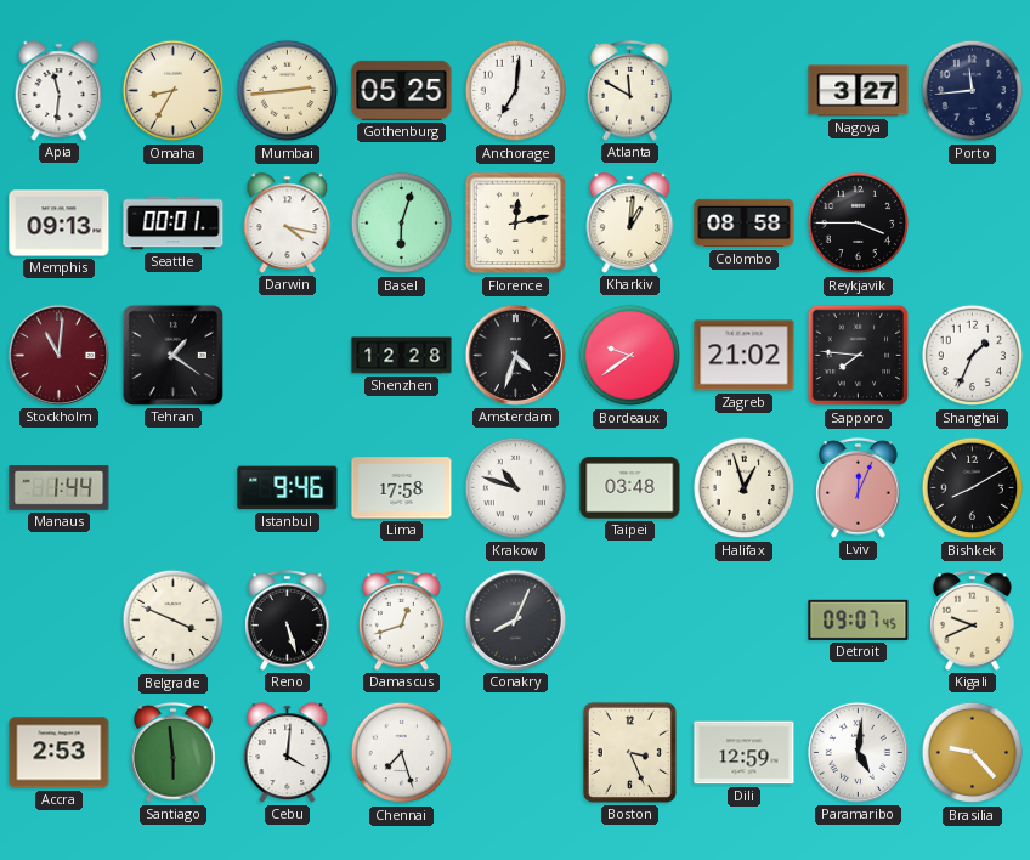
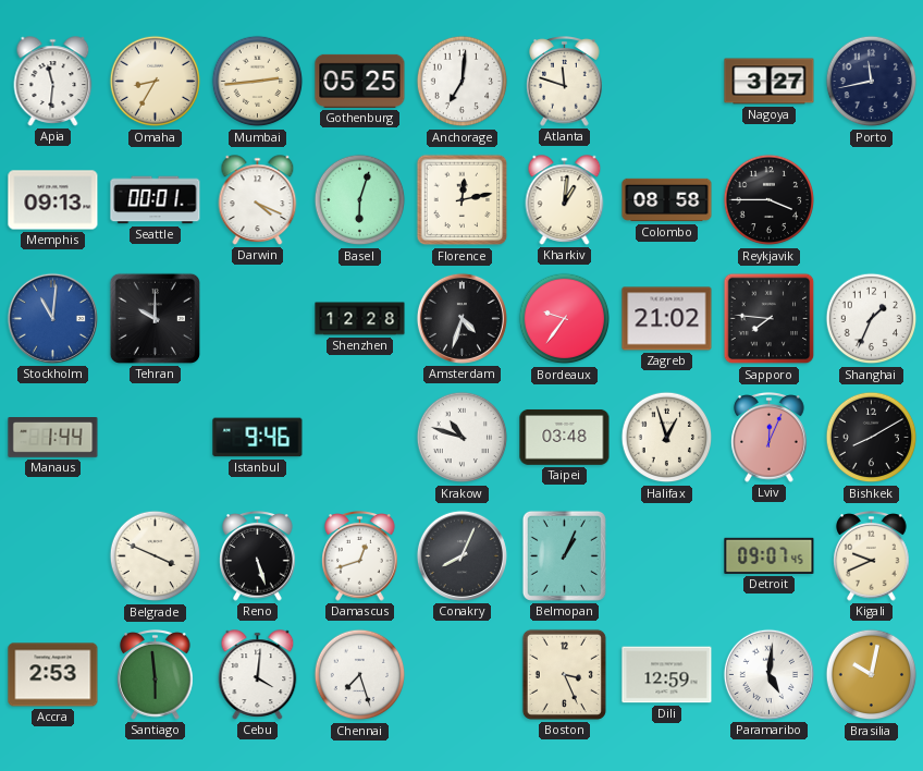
Atlanta: 11:50 -> 11:48 (565, 82)
Porto: 11:44 -> 11:43 (872, 82)
Darwin: 4:17 -> 4:19 (258, 200)
Stockholm dial: burgundy -> blue (52, 318)
Tehran: 1:21 -> 10:00 (155, 318)
Bordeaux: 9:39 -> 9:36 (565, 319)
Lima: 17:58 -> none (402, 488)
Belmopan: none -> 1:04 (564, 555)
Brasilia: 9:23 -> 10:02 (872, 675)
